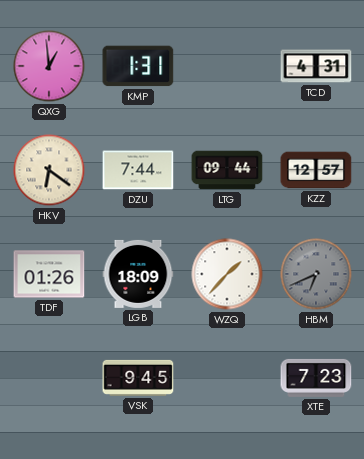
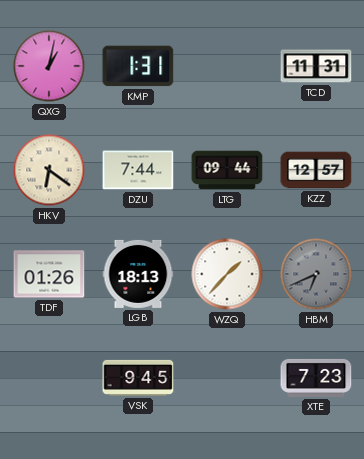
QXG: 12:59 -> 1:02 (49, 66)
TCD: 4:31 -> 11:31 (316, 66)
LGB: 18:09 -> 18:13 (138, 274)
